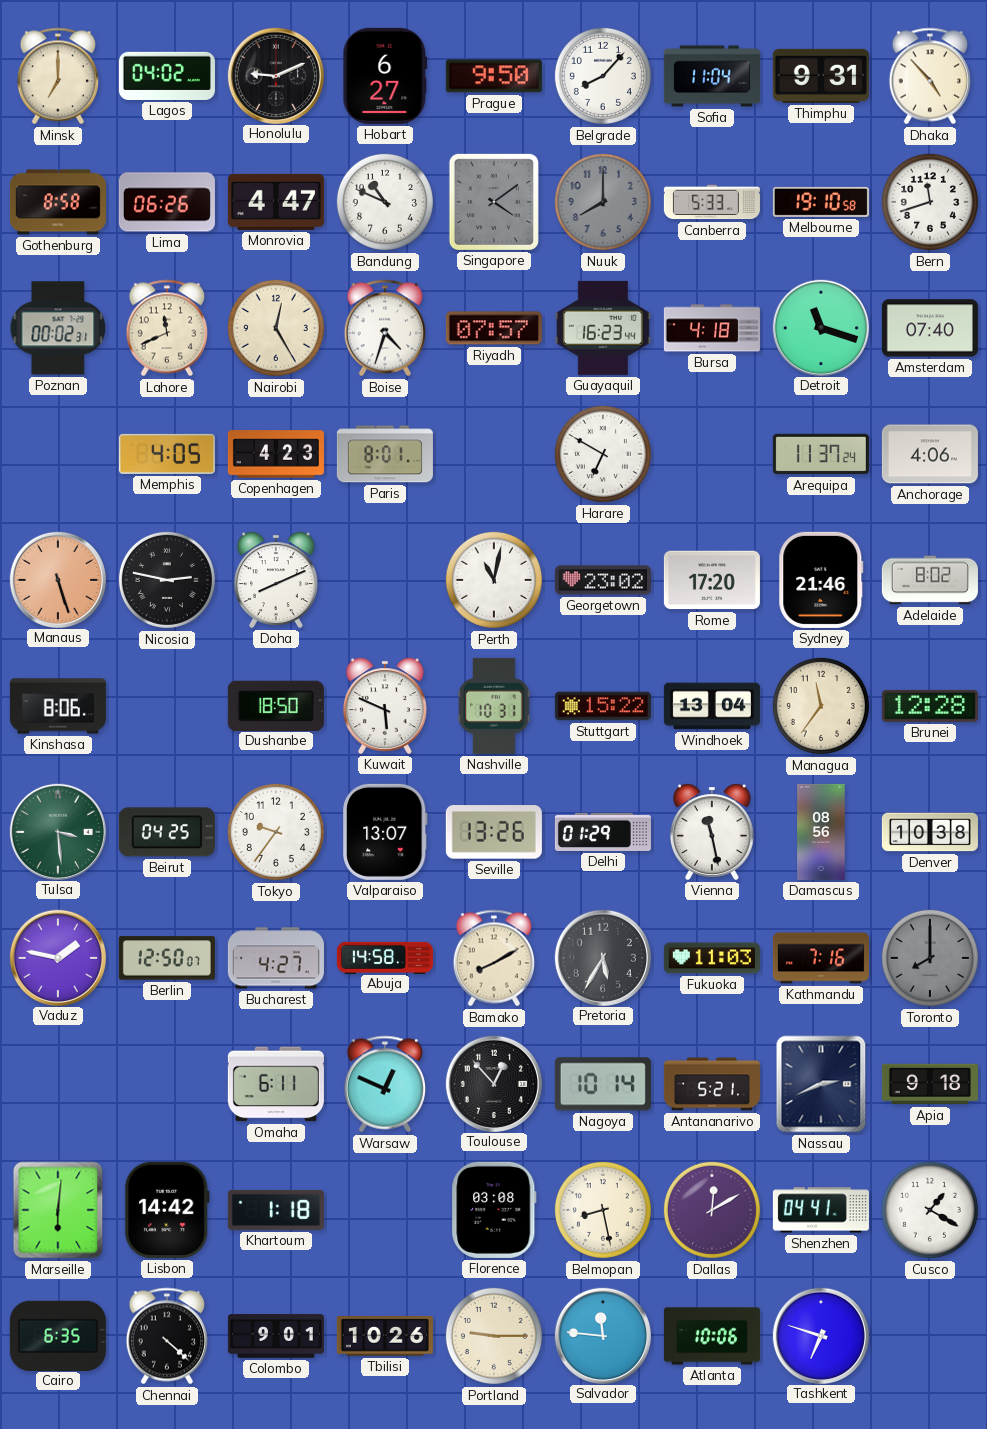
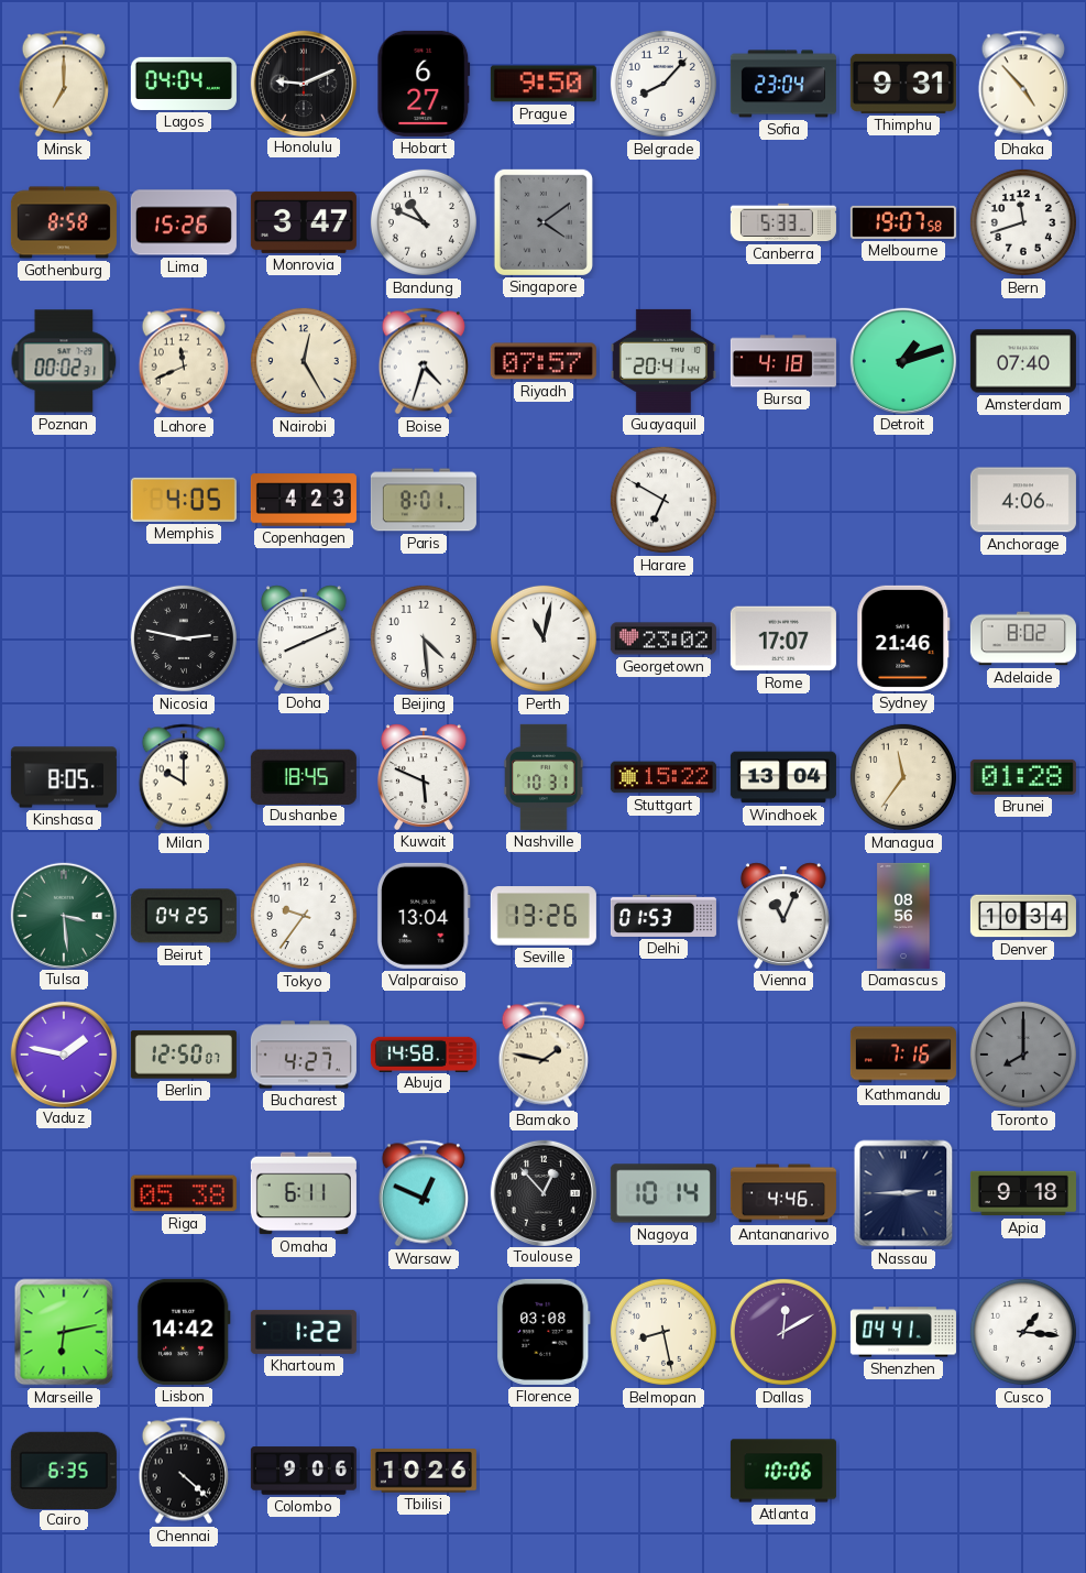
Lagos: 04:02 -> 04:04 (184, 84)
Sofia: 11:04 -> 23:04 (783, 84)
Lima: 06:26 -> 15:26 (184, 222)
Monrovia: 4:47 -> 3:47 (304, 222)
Nuuk: 8:00 -> none (603, 202)
Melbourne: 19:10 -> 19:07 (903, 222)
Guayaquil: 16:23 -> 20:41 (663, 361)
Detroit: 11:18 -> 1:12 (902, 360)
Arequipa: 11:37 -> none (821, 454)
Manaus: 5:27 -> none (57, 579)
Beijing: none -> 4:29 (424, 638)
Rome: 17:20 -> 17:07 (783, 638)
Kinshasa: 8:06 -> 8:05 (64, 777)
Milan: none -> 10:00 (183, 777)
Dushanbe: 18:50 -> 18:45 (304, 776)
Brunei: 12:28 -> 01:28 (1023, 777)
Valparaiso: 13:07 -> 13:04 (424, 916)
Delhi: 01:29 -> 01:53 (663, 916)
Vienna: 11:28 -> 11:04 (783, 916)
Denver: 10:38 -> 10:34 (1023, 916)
Bamako: 8:10 -> 1:47 (542, 1055)
Pretoria: 5:35 -> none (602, 957)
Fukuoka: 11:03 -> none (712, 958)
Riga: none -> 05:38 (184, 1193)
Antananarivo: 5:21 -> 4:46 (783, 1193)
Nassau: 2:41 -> 2:45 (903, 1193)
Marseille: 6:01 -> 6:13 (64, 1332)
Khartoum: 1:18 -> 1:22 (304, 1332)
Cusco: 1:20 -> 1:16 (1023, 1332)
Colombo: 9:01 -> 9:06 (304, 1471)
Portland: 9:15 -> none (494, 1336)
Salvador: 11:46 -> none (602, 1335)
Tashkent: 6:48 -> none (820, 1335)
